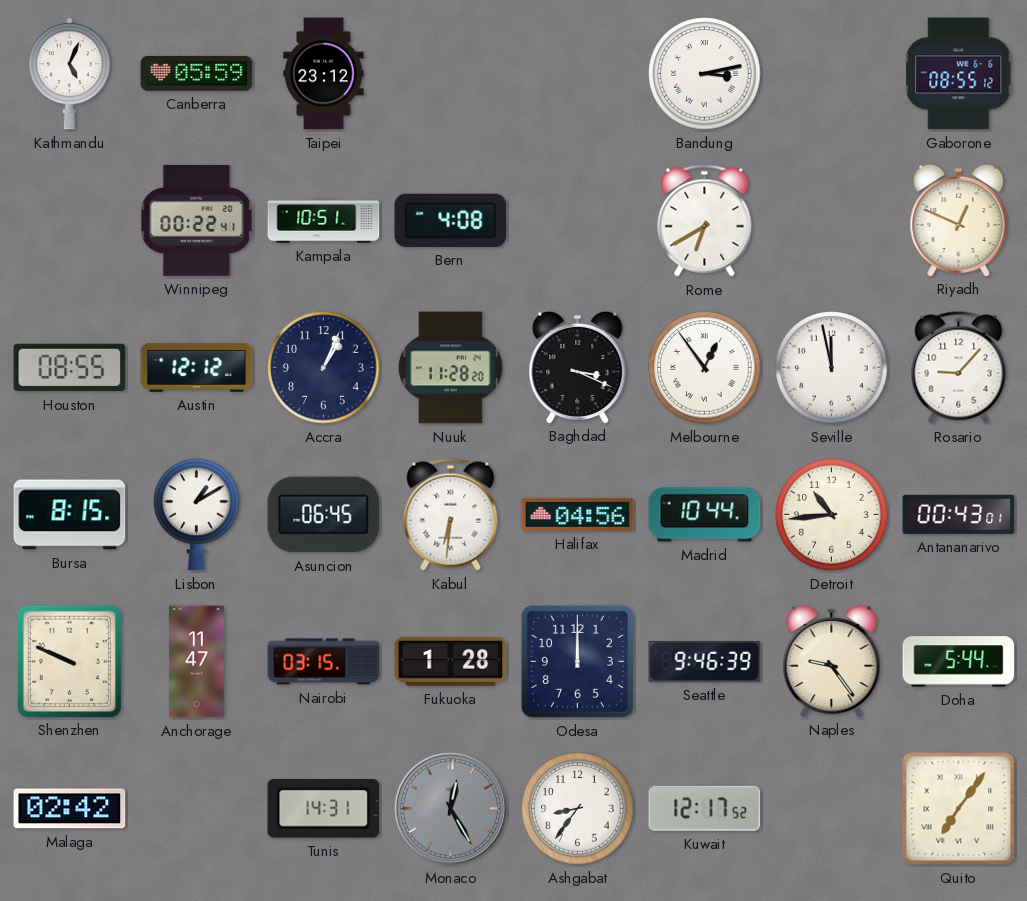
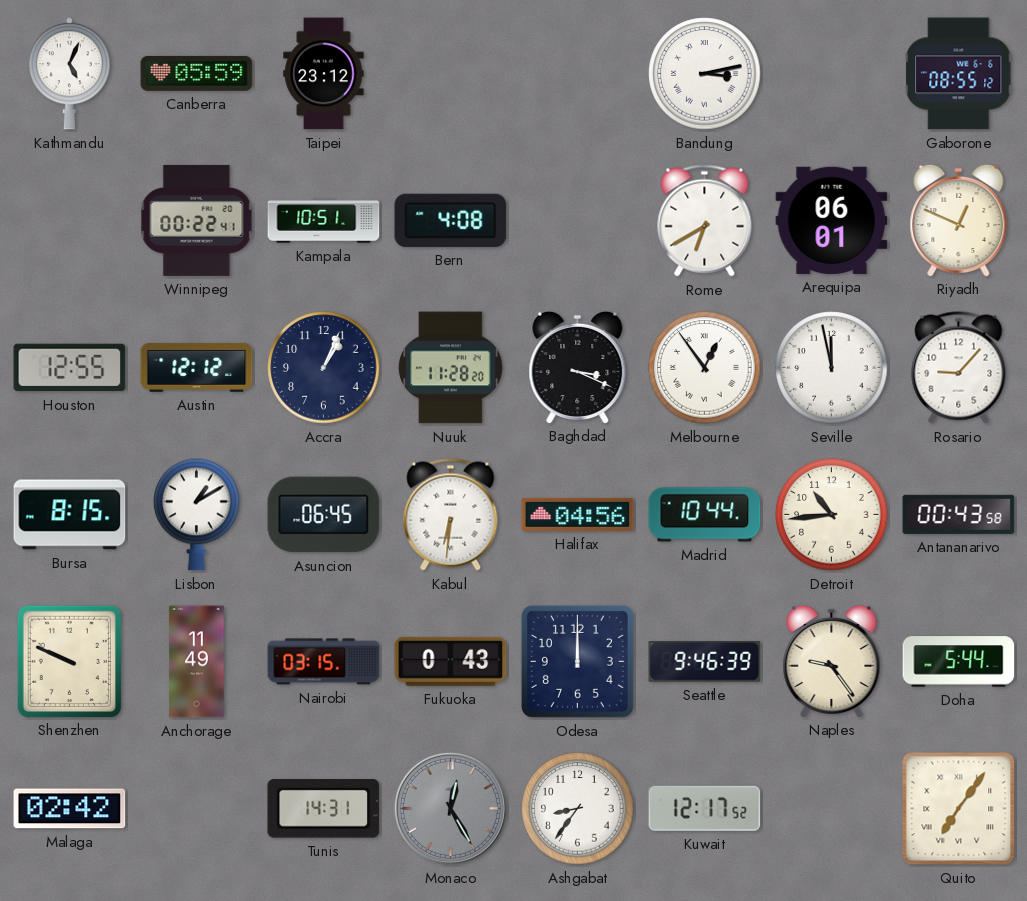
Arequipa: none -> 06:01 (832, 220)
Houston: 08:55 -> 12:55 (70, 368)
Antananarivo: 00:43:01 -> 00:43:58 (959, 514)
Anchorage: 11:47 -> 11:49 (197, 662)
Fukuoka: 1:28 -> 0:43 (451, 661)
